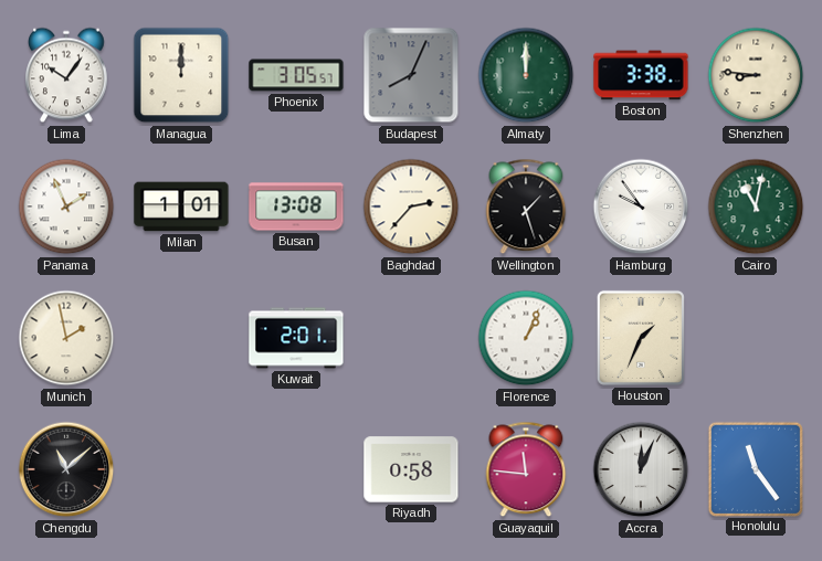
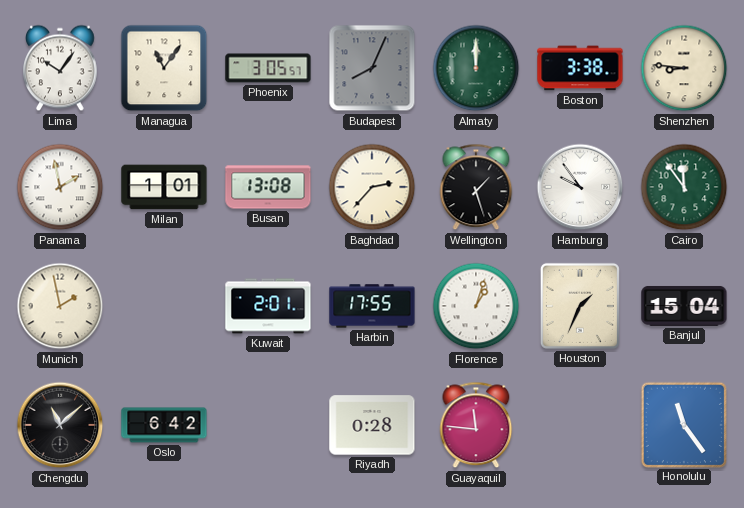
Managua: 12:00 -> 11:06 (164, 68)
Panama: 1:56 -> 1:58 (60, 187)
Cairo: 11:02 -> 11:54 (684, 187)
Harbin: none -> 17:55 (372, 306)
Florence: 1:04 -> 1:03 (476, 306)
Banjul: none -> 15:04 (684, 306)
Oslo: none -> 6:42 (164, 425)
Riyadh: 0:58 -> 0:28 (372, 425)
Accra: 12:04 -> none (641, 469)
